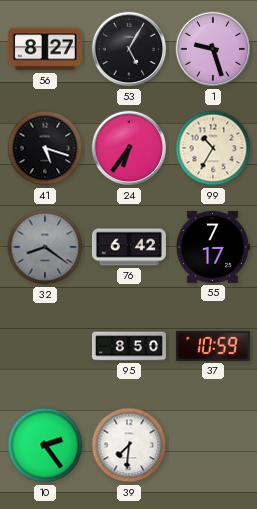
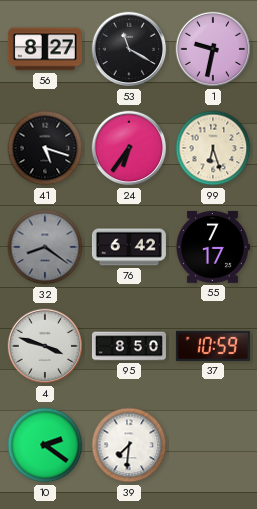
53: 5:05 -> 11:20 (129, 49)
1: 9:27 -> 9:32 (213, 49)
99: 10:35 -> 6:27 (213, 148)
4: none -> 3:48 (45, 346)
10: 2:24 -> 2:21 (45, 445)
